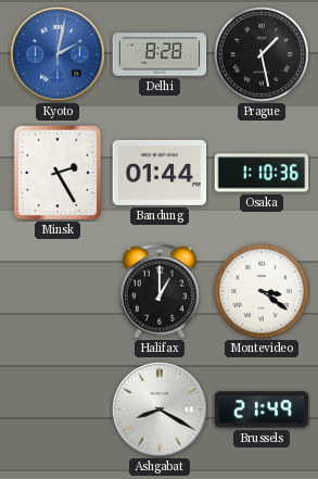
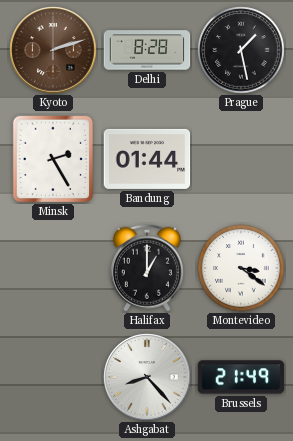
Kyoto: 2:02 -> 2:12 (53, 50)
Kyoto dial: blue -> brown (53, 50)
Osaka: 1:10 -> none (262, 173)
Ashgabat: 8:20 -> 8:23 (147, 377)
